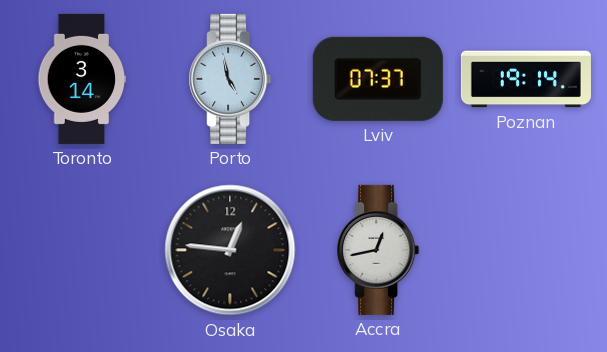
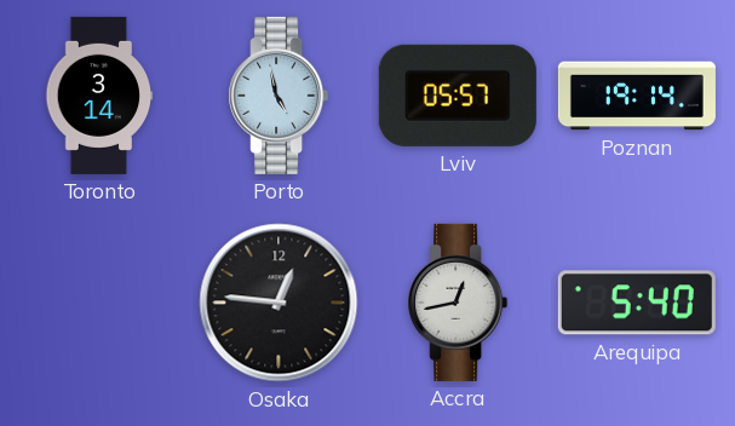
Lviv: 07:37 -> 05:57 (458, 96)
Arequipa: none -> 5:40 (637, 303)
